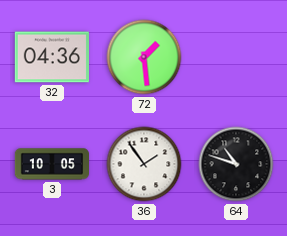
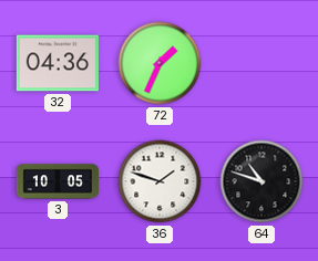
72: 1:29 -> 1:34 (160, 63)
36: 1:54 -> 1:48 (160, 181)
